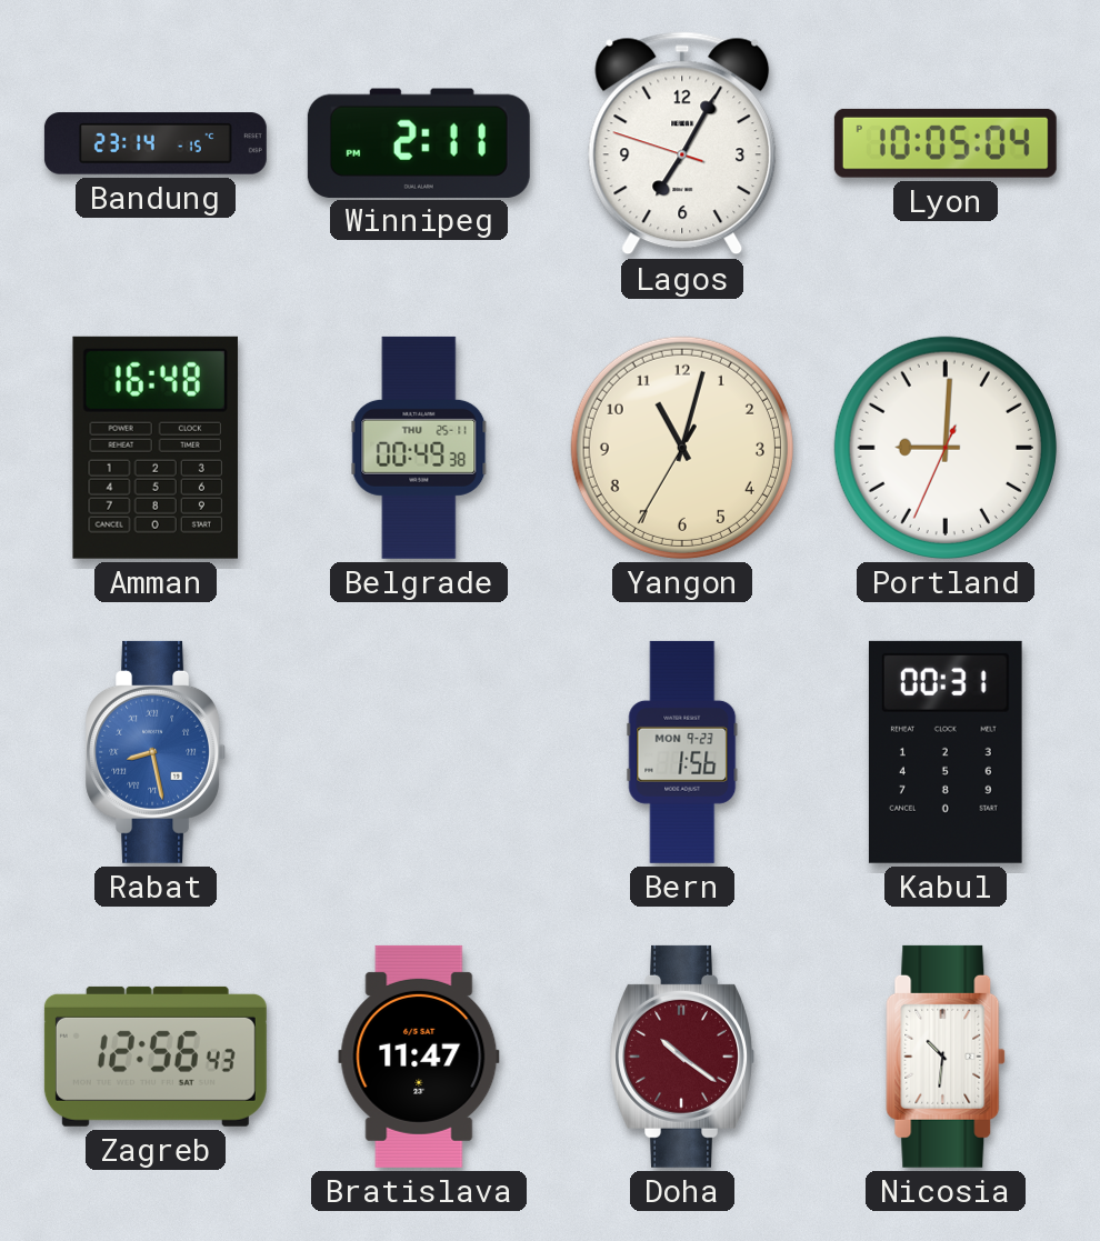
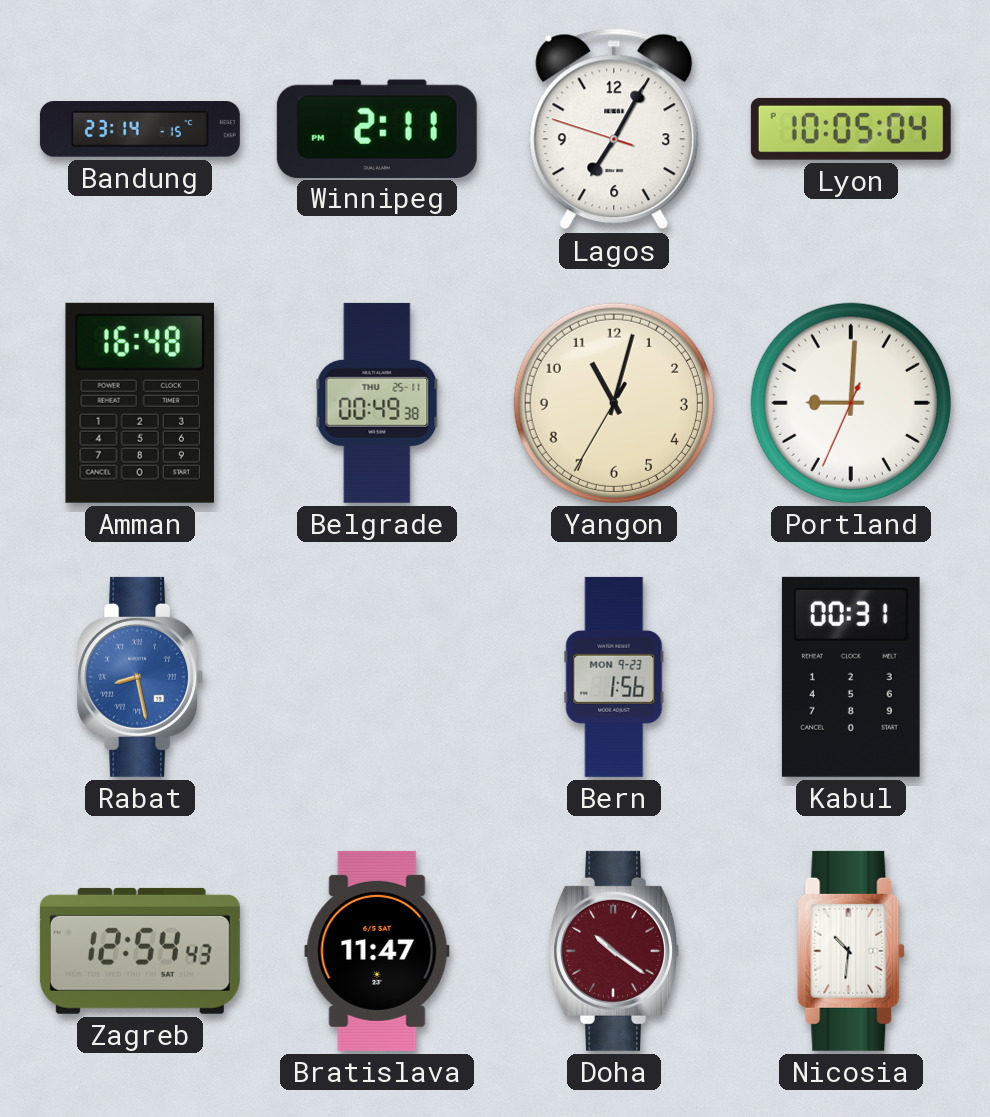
Zagreb: 12:56 -> 12:54 (140, 951)
